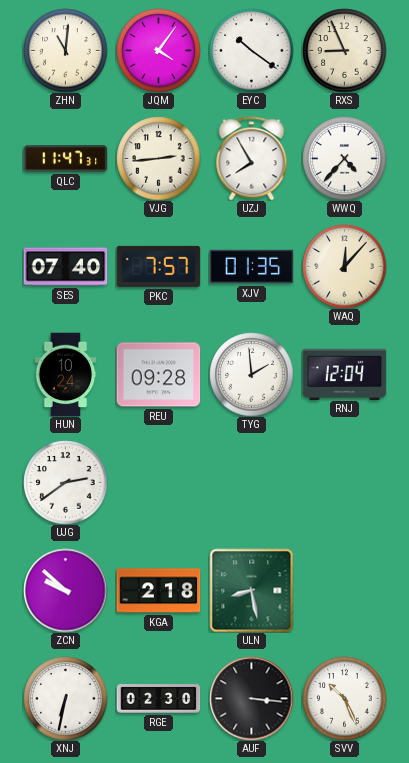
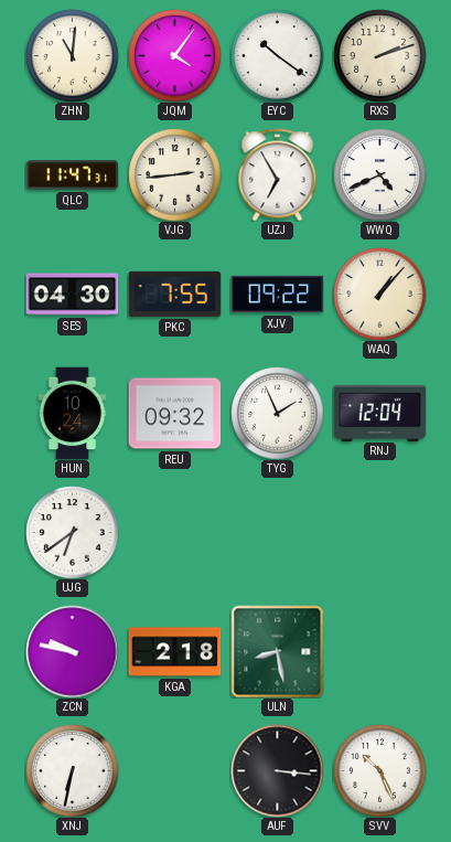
RXS: 8:56 -> 2:12 (379, 55)
UZJ: 7:55 -> 6:55 (278, 174)
WWQ: 4:37 -> 4:41 (379, 174)
SES: 07:40 -> 04:30 (72, 295)
PKC: 7:57 -> 7:55 (174, 294)
XJV: 01:35 -> 09:22 (277, 295)
WAQ: 12:07 -> 1:07 (379, 294)
REU: 09:28 -> 09:32 (174, 414)
TYG: 1:59 -> 1:56 (277, 413)
UJG: 2:39 -> 6:39 (72, 532)
ZCN: 9:52 -> 9:47 (72, 651)
RGE: 02:30 -> none (158, 699)
